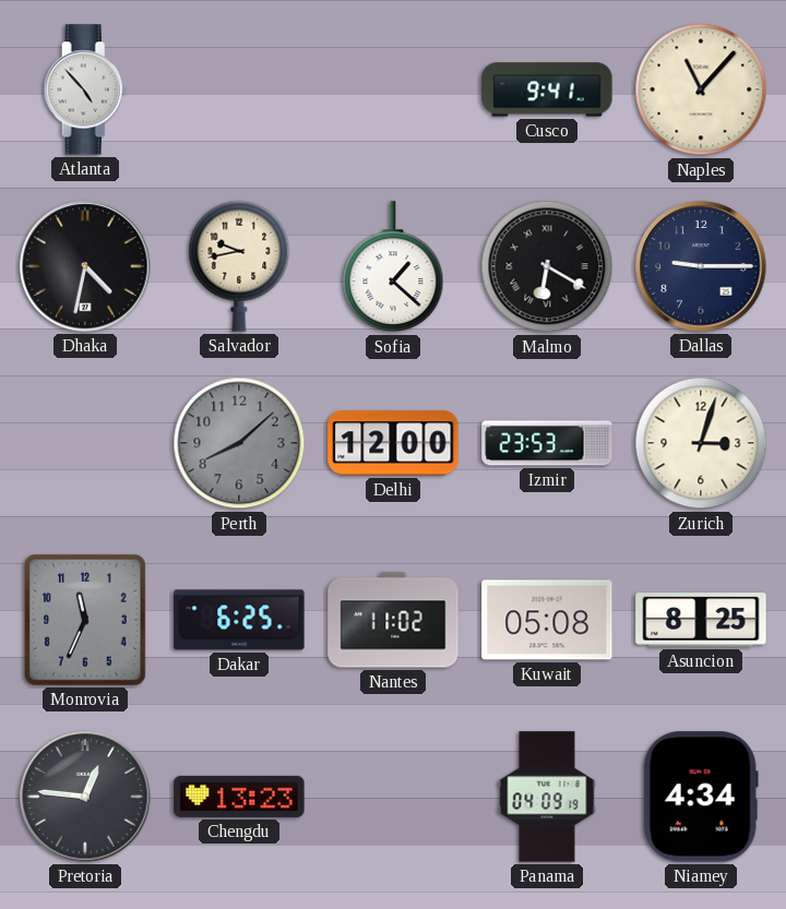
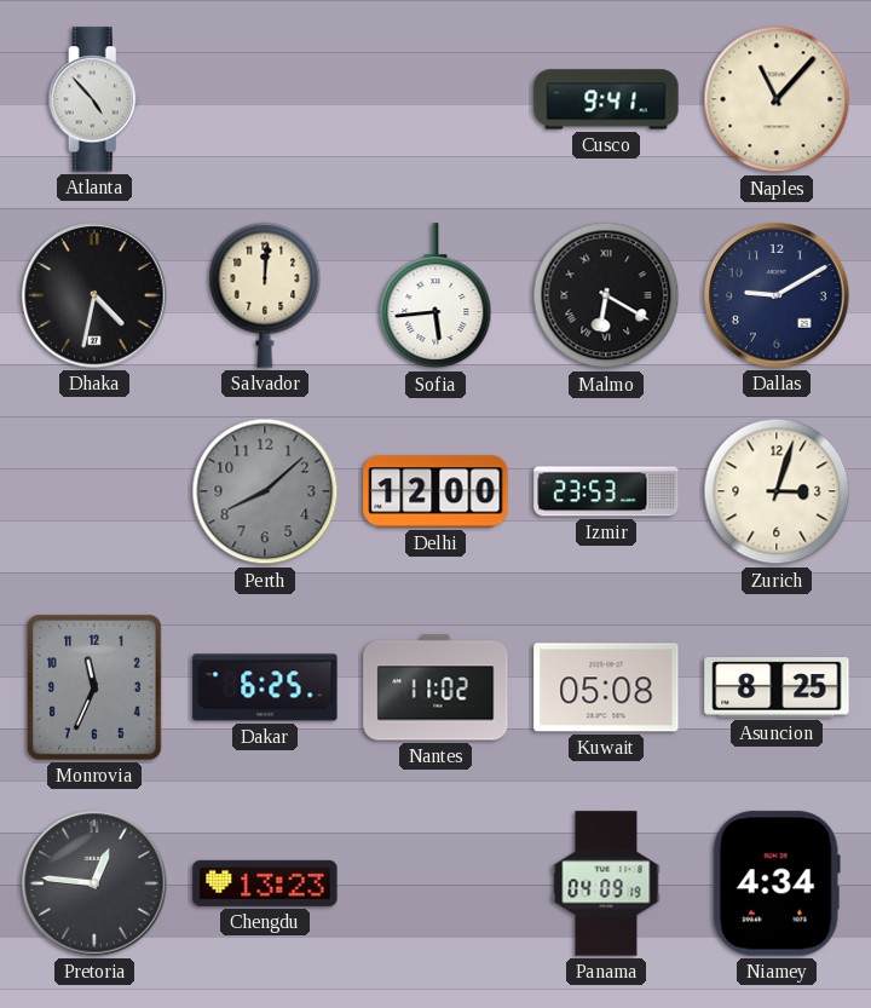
Salvador: 9:43 -> 12:01 (265, 295)
Sofia: 1:22 -> 5:44 (435, 296)
Dallas: 9:15 -> 9:10 (777, 295)
